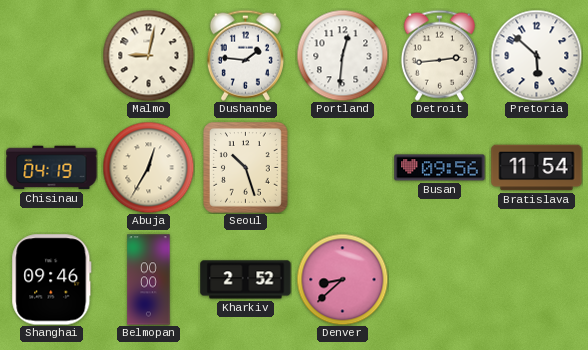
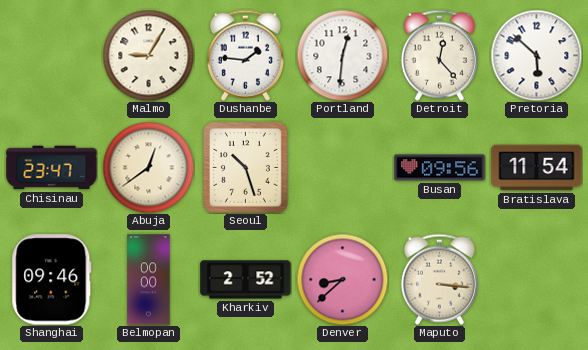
Malmo: 9:02 -> 9:05 (148, 55)
Detroit: 2:44 -> 12:23 (439, 55)
Chisinau: 04:19 -> 23:47 (52, 168)
Abuja: 12:35 -> 12:39 (148, 167)
Maputo: none -> 3:16 (439, 279)
